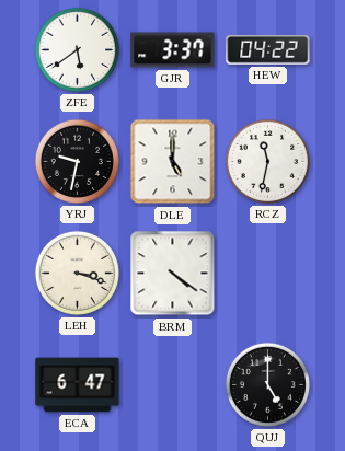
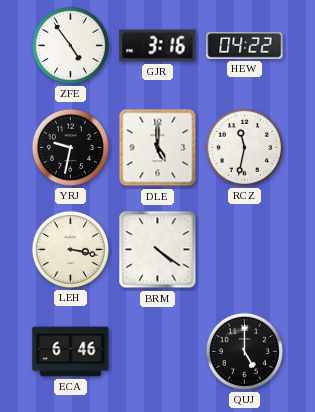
ZFE: 5:39 -> 4:54 (70, 45)
GJR: 3:37 -> 3:16 (158, 46)
LEH: 3:18 -> 3:17 (70, 249)
ECA: 6:47 -> 6:46 (71, 352)
